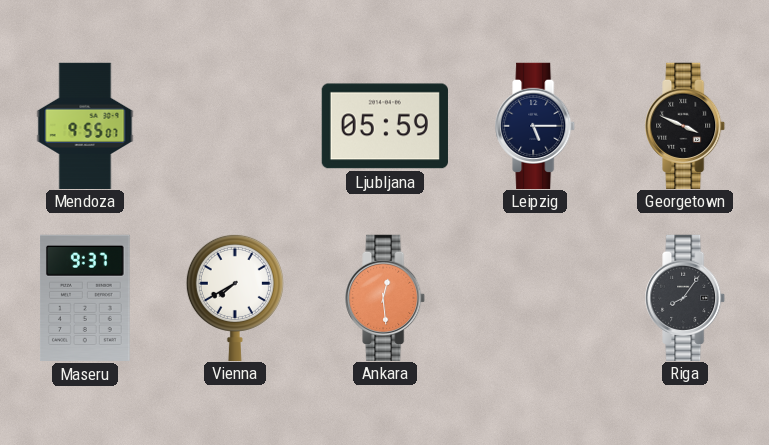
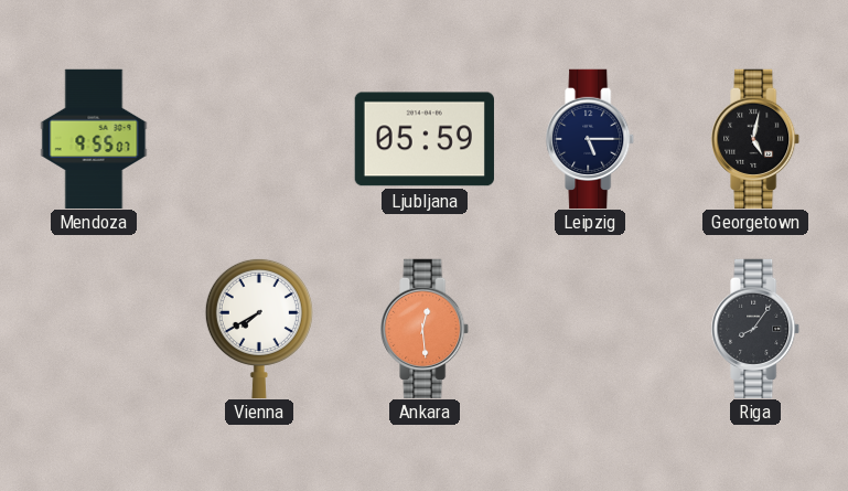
Georgetown: 3:49 -> 5:02 (756, 138)
Maseru: 9:37 -> none (86, 298)
